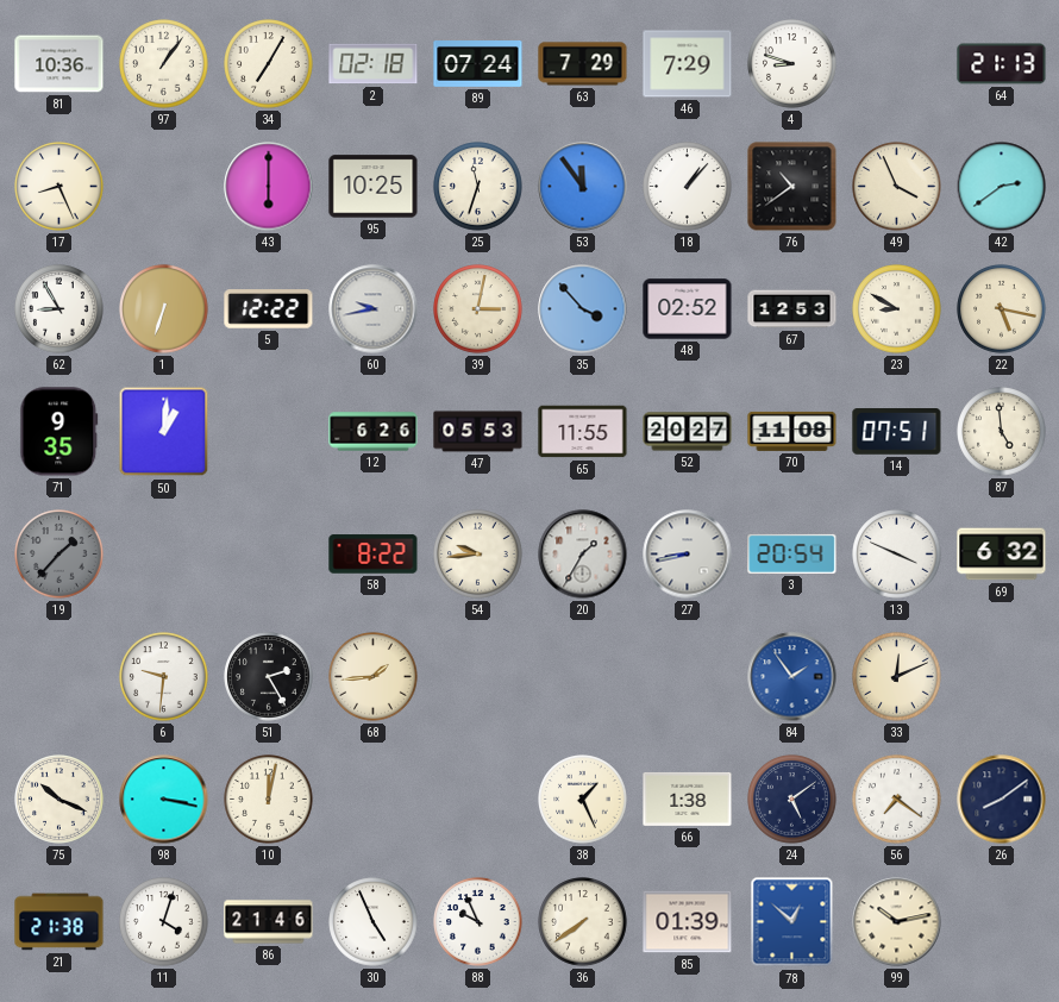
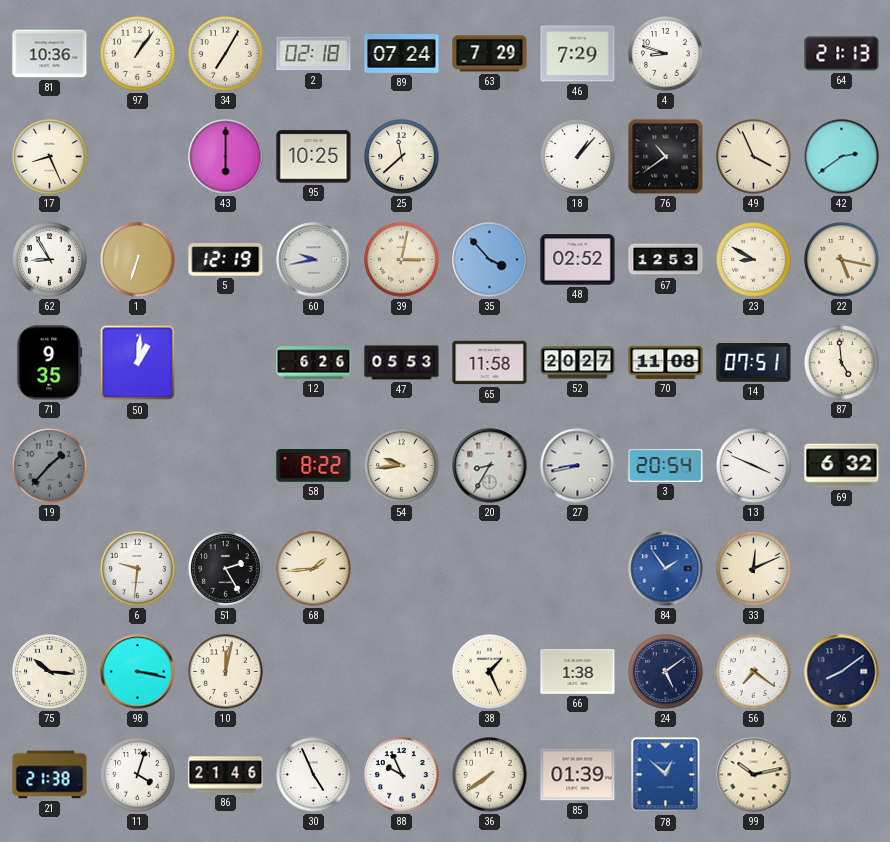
25: 11:33 -> 11:38 (402, 157)
53: 11:54 -> none (583, 187)
5: 12:22 -> 12:19 (226, 260)
65: 11:55 -> 11:58 (490, 363)
20: 1:35 -> 8:35 (490, 466)
75: 10:19 -> 10:16 (50, 672)
